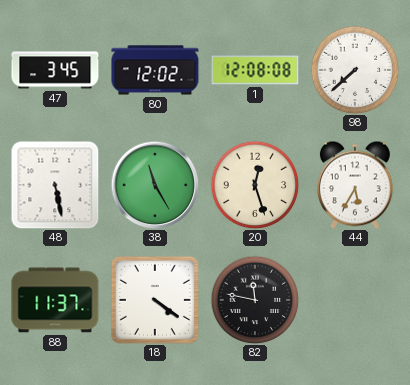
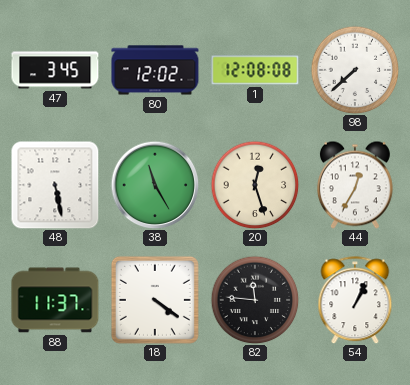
44: 5:35 -> 12:35 (355, 185)
82: 11:47 -> 11:46 (255, 300)
54: none -> 1:04 (355, 300)
